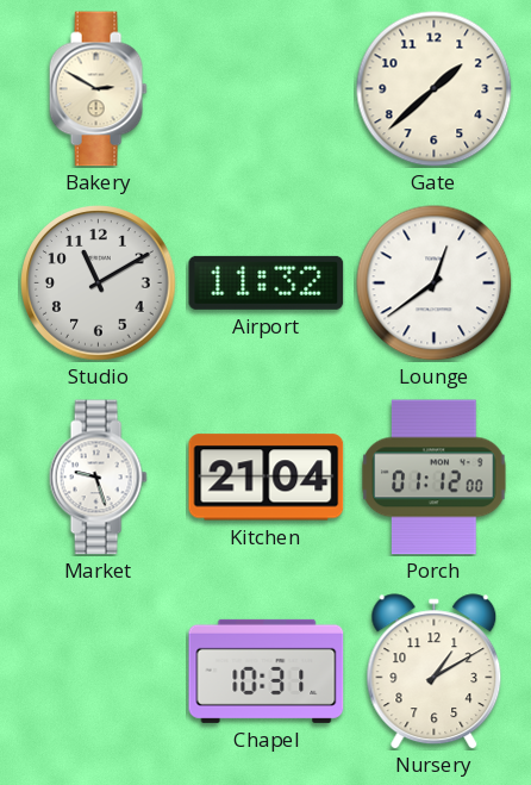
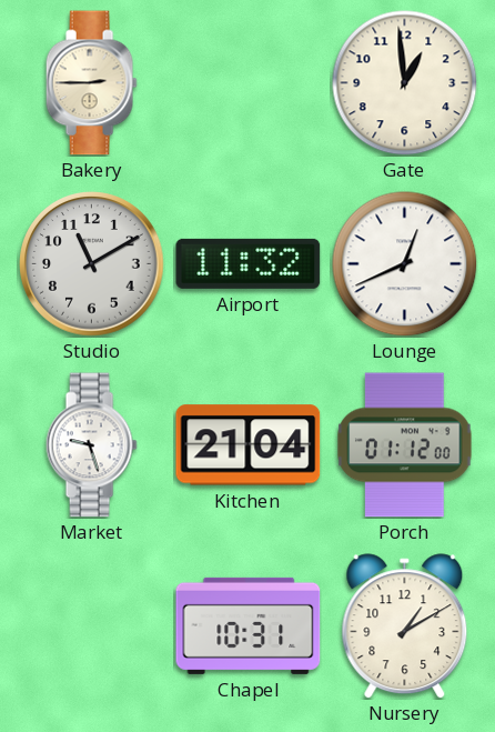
Bakery: 2:50 -> 2:45 (91, 83)
Gate: 1:38 -> 12:59 (405, 83)
Lounge: 12:39 -> 12:41 (405, 264)
